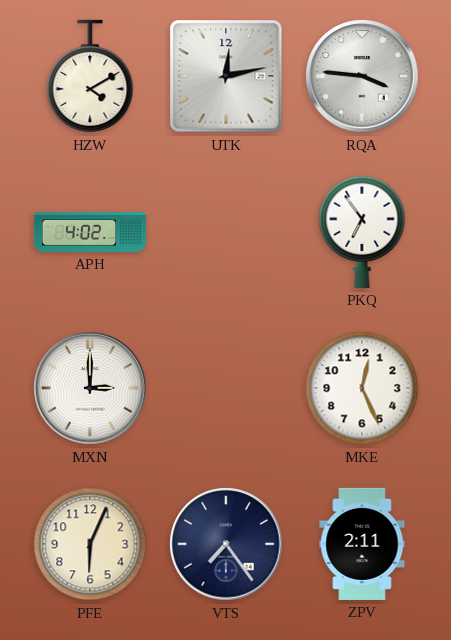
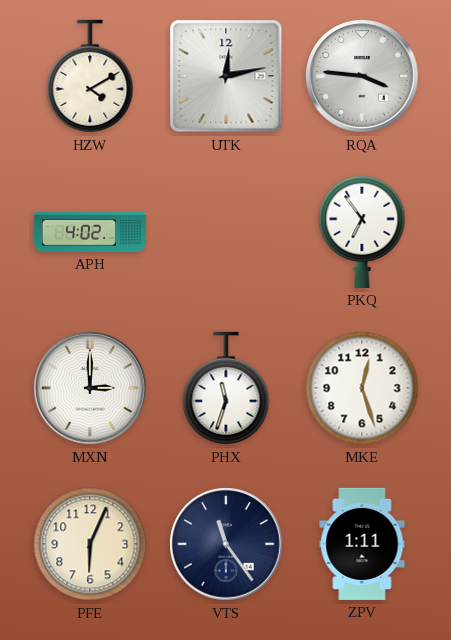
PHX: none -> 11:33 (226, 388)
MKE: 12:26 -> 12:27 (362, 388)
VTS: 7:24 -> 11:24 (226, 544)
ZPV: 2:11 -> 1:11 (362, 544)
